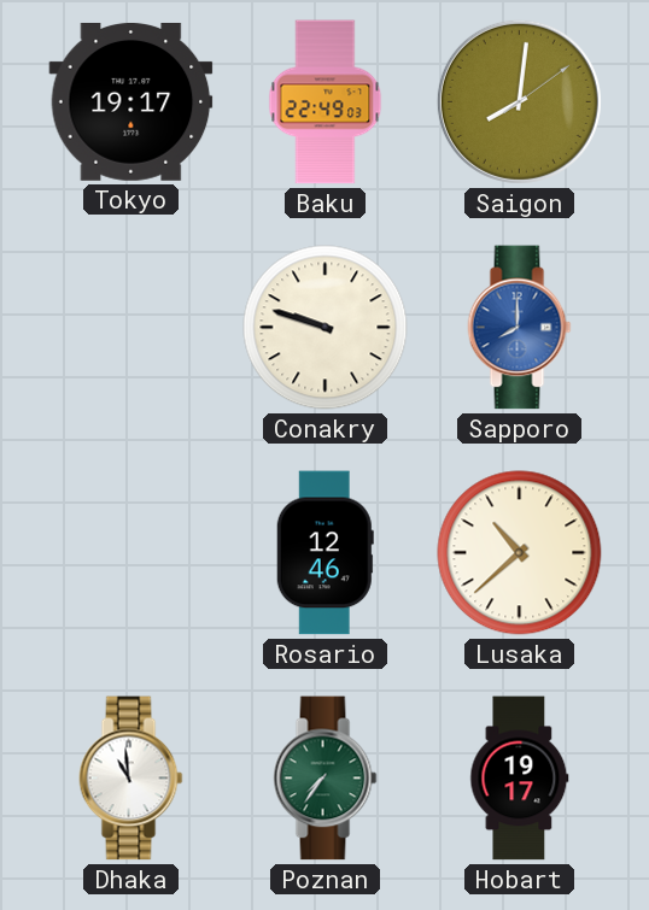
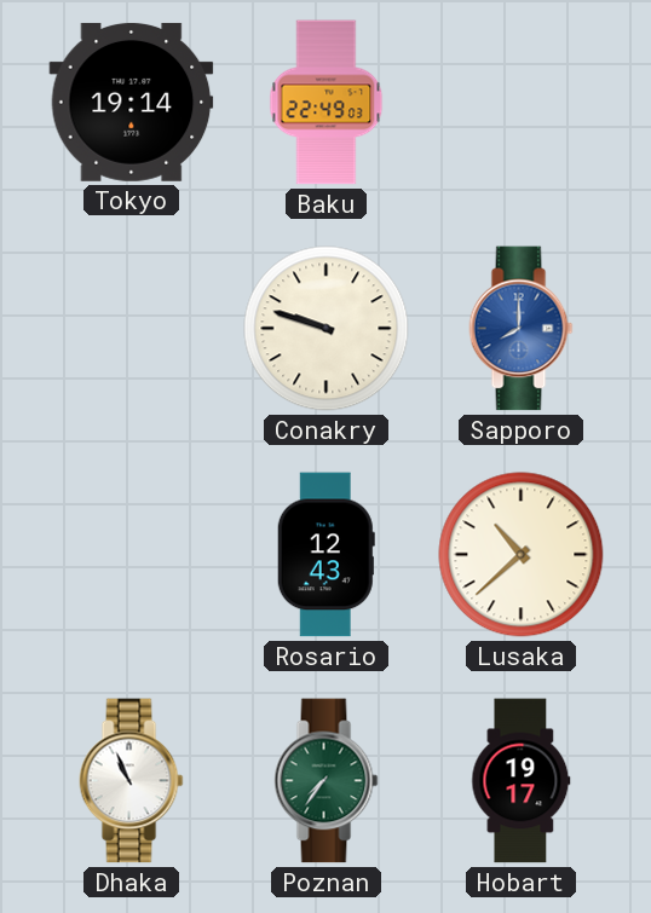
Tokyo: 19:17 -> 19:14 (132, 102)
Saigon: 8:01 -> none (519, 101)
Rosario: 12:46 -> 12:43 (325, 555)
Dhaka: 10:59 -> 10:56 (132, 781)
